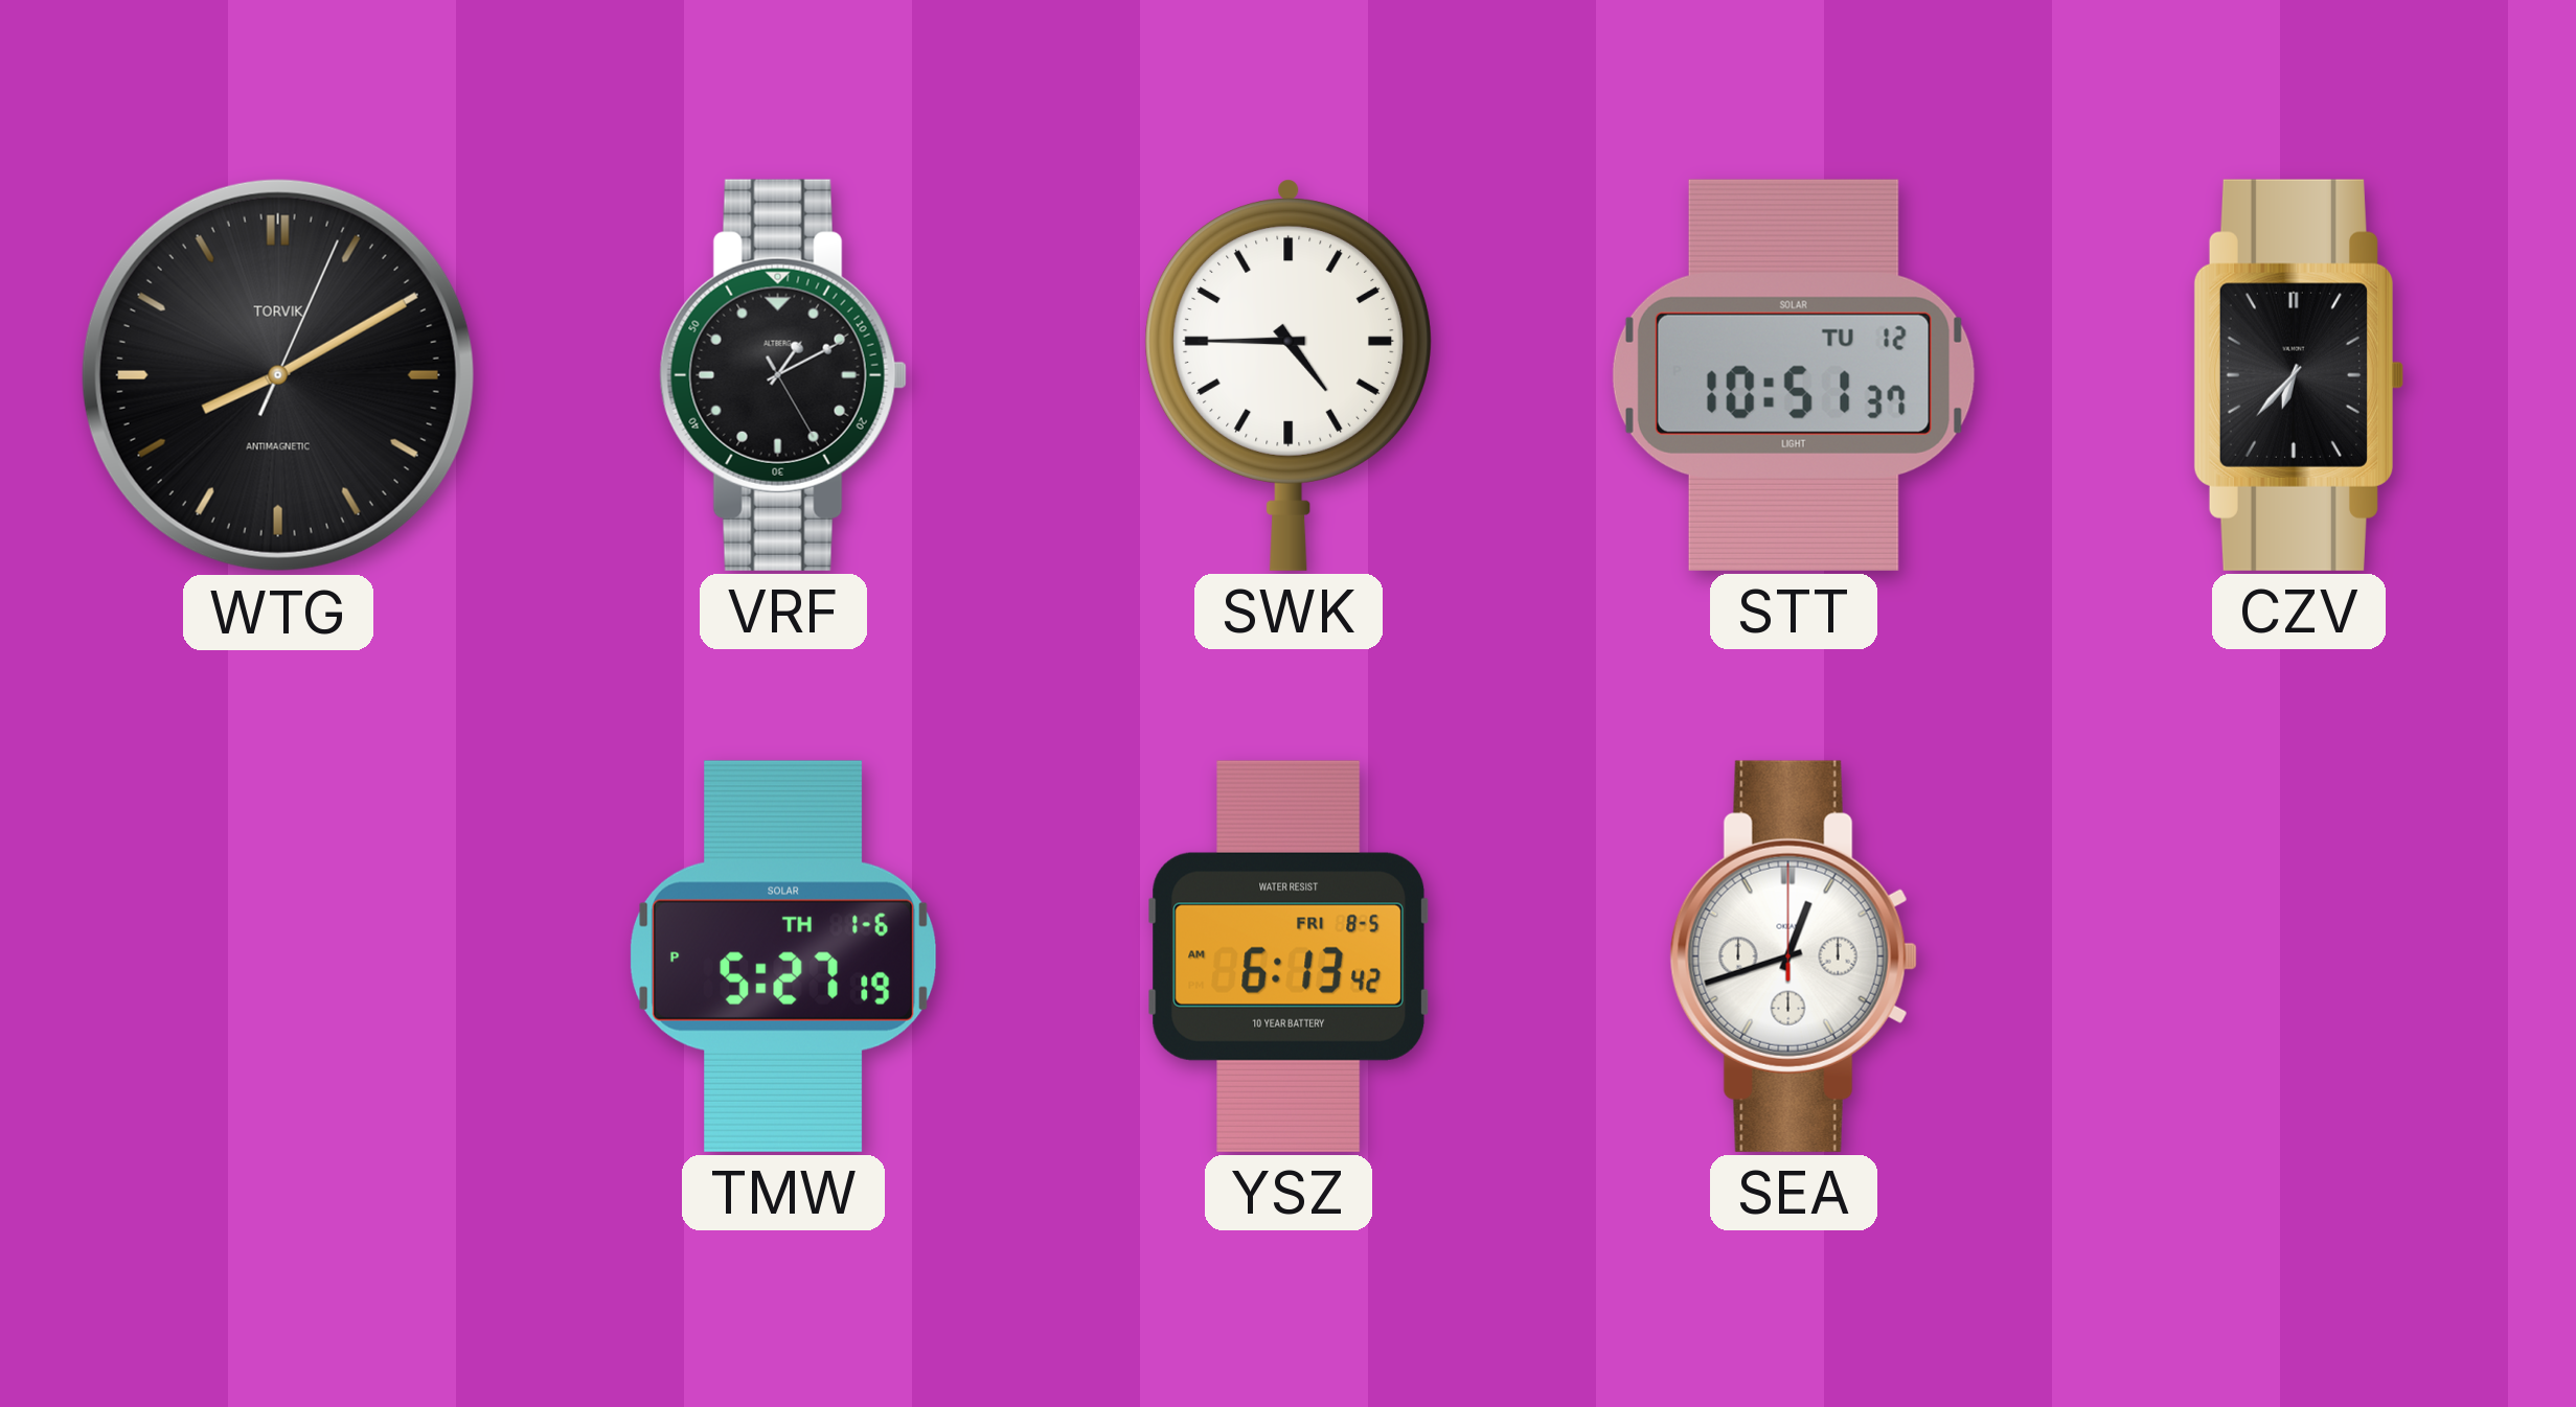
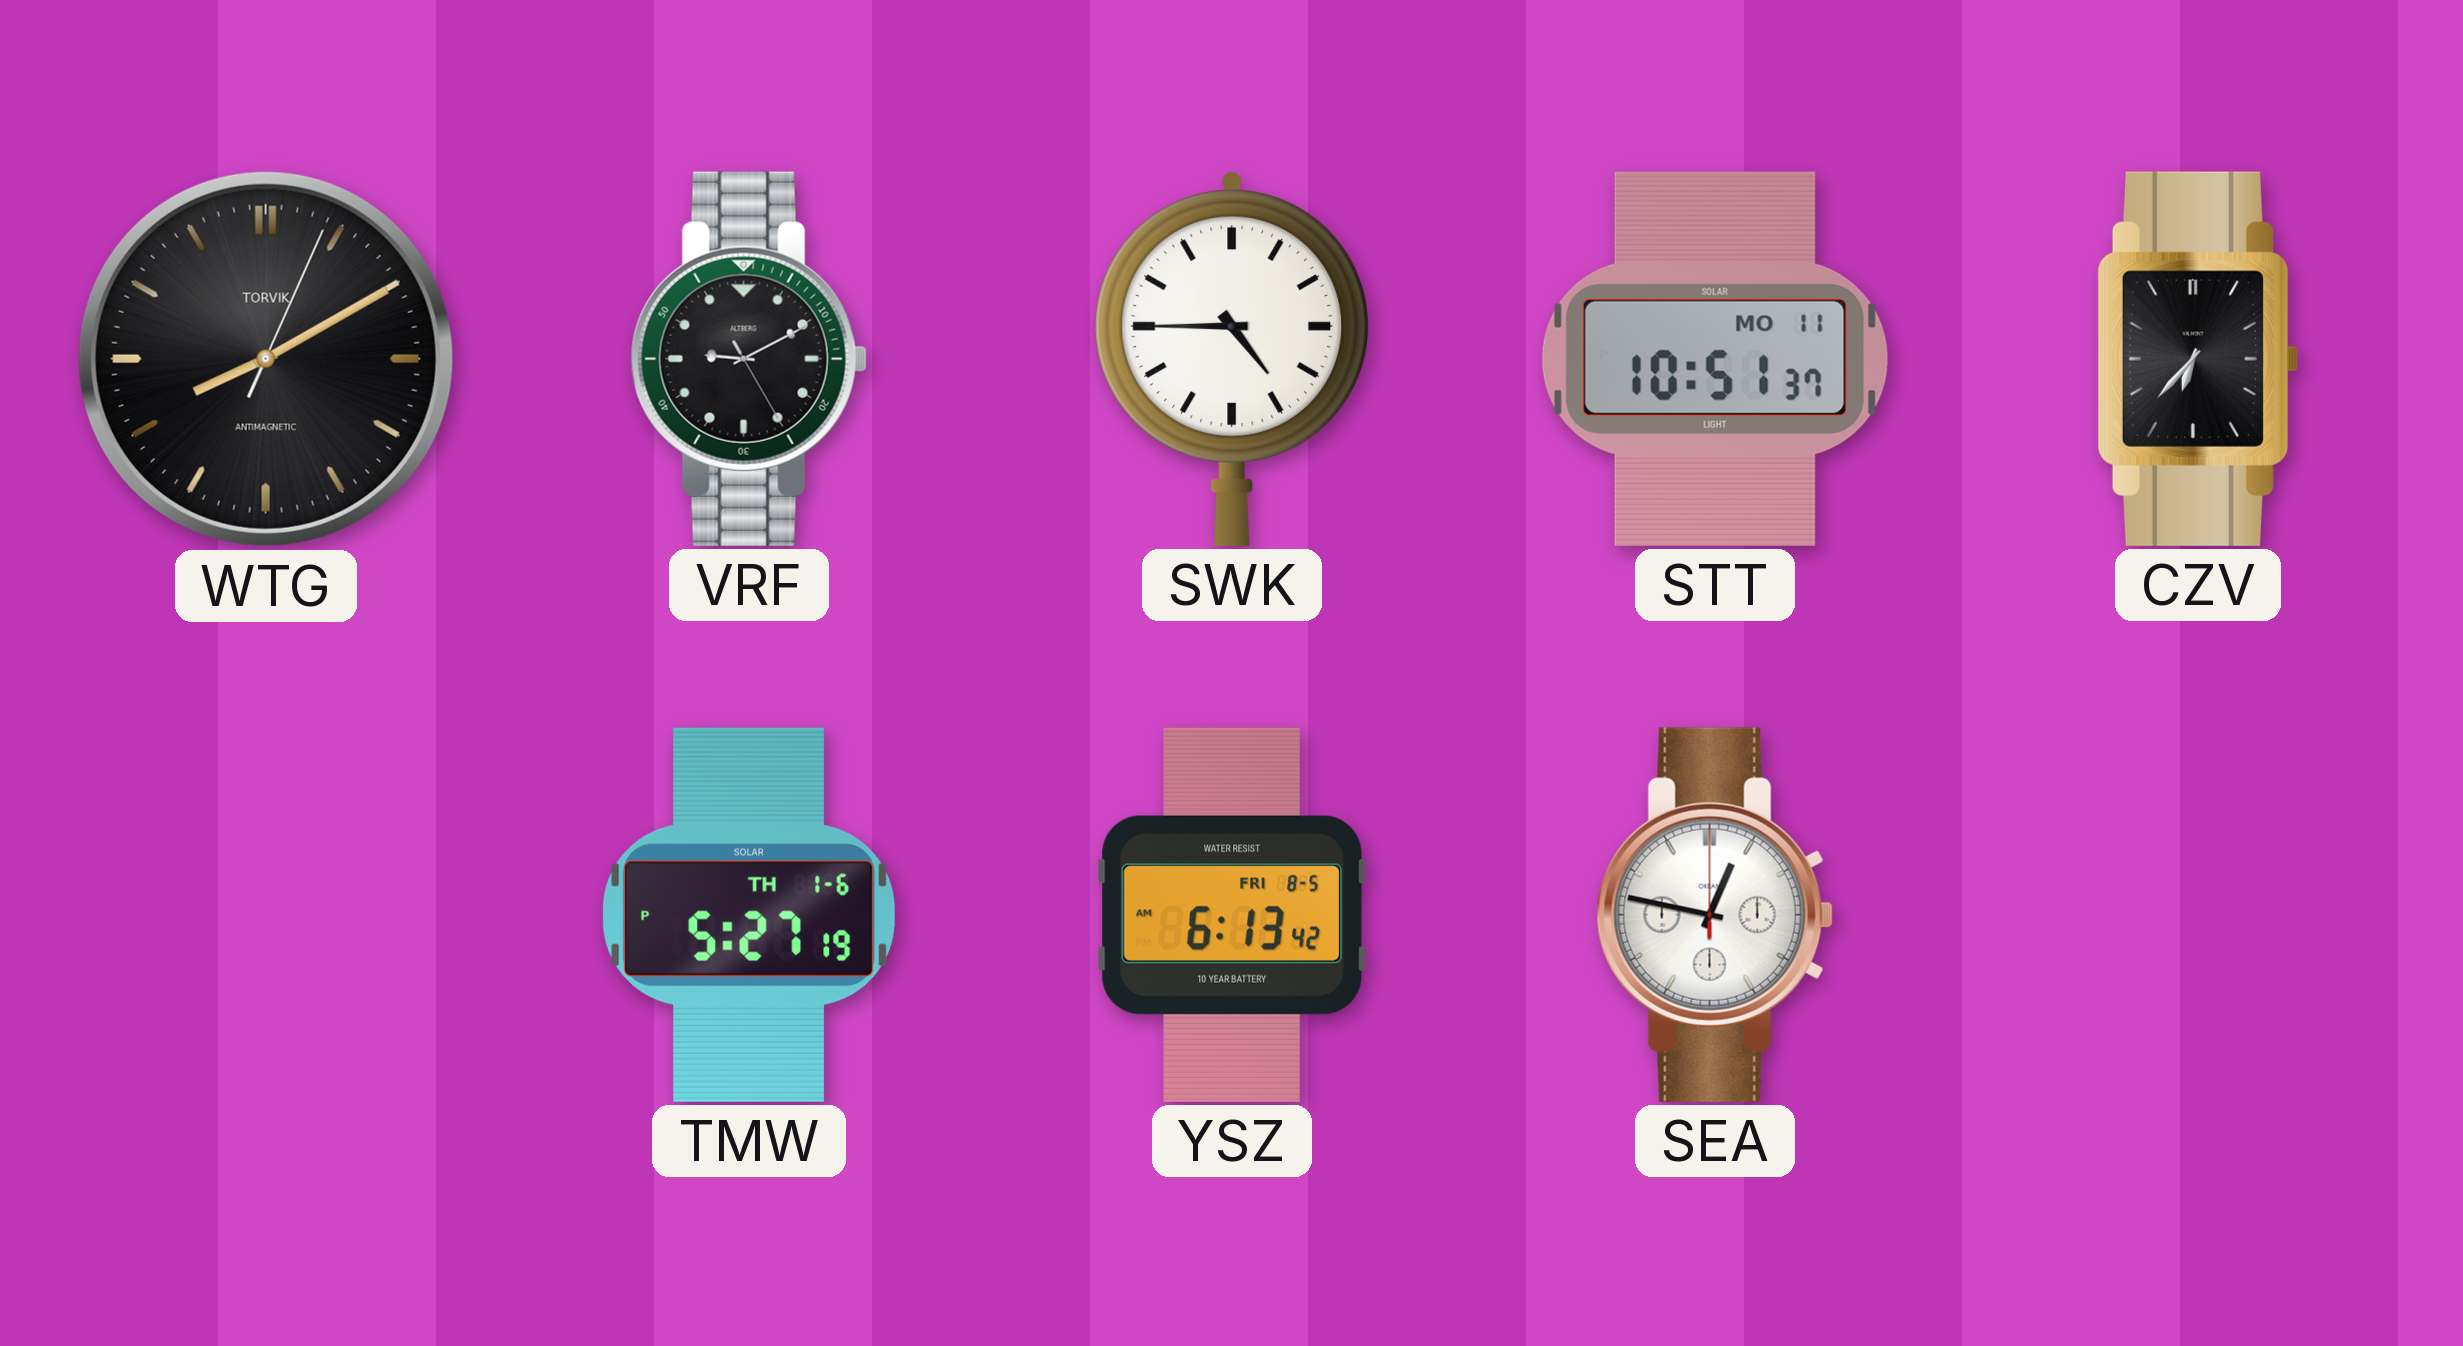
VRF: 1:10 -> 9:10 (749, 359)
STT date: TU 12 -> MO 11 (1715, 359)
SEA: 12:42 -> 12:47 (1715, 915)
